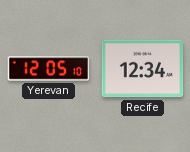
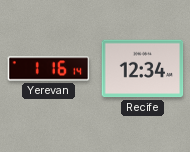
Yerevan: 12:05 -> 1:16 (49, 69)
